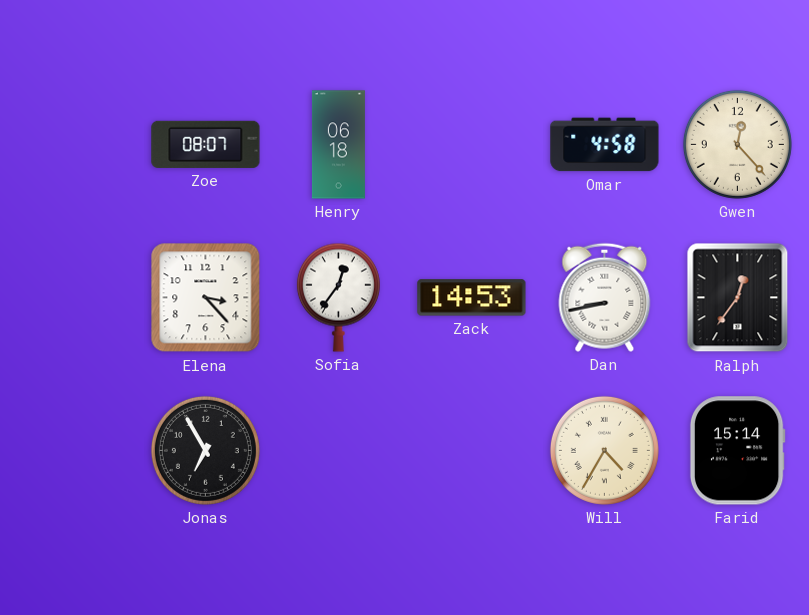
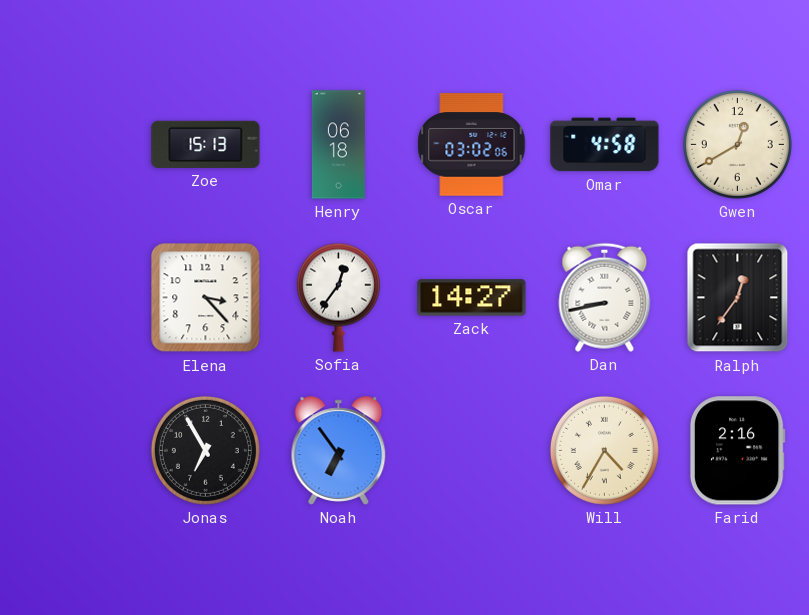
Zoe: 08:07 -> 15:13 (206, 144)
Oscar: none -> 03:02 (472, 145)
Gwen: 12:23 -> 12:40 (737, 144)
Zack: 14:53 -> 14:27 (472, 298)
Noah: none -> 6:54 (339, 451)
Farid: 15:14 -> 2:16 (737, 451)
